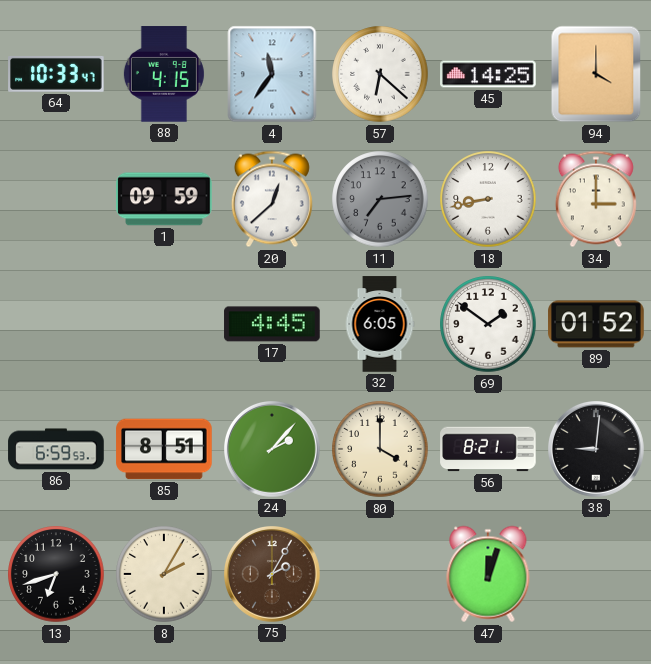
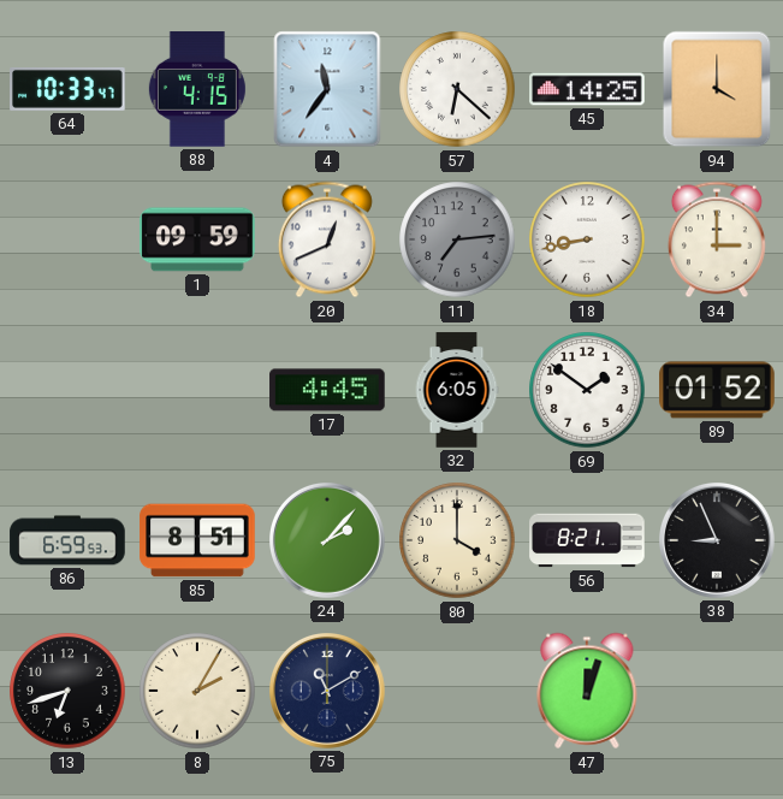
20: 12:38 -> 12:41 (327, 239)
38: 9:01 -> 8:56 (718, 541)
75: 2:05 -> 11:10 (328, 692)
75 dial: brown -> navy (328, 692)
